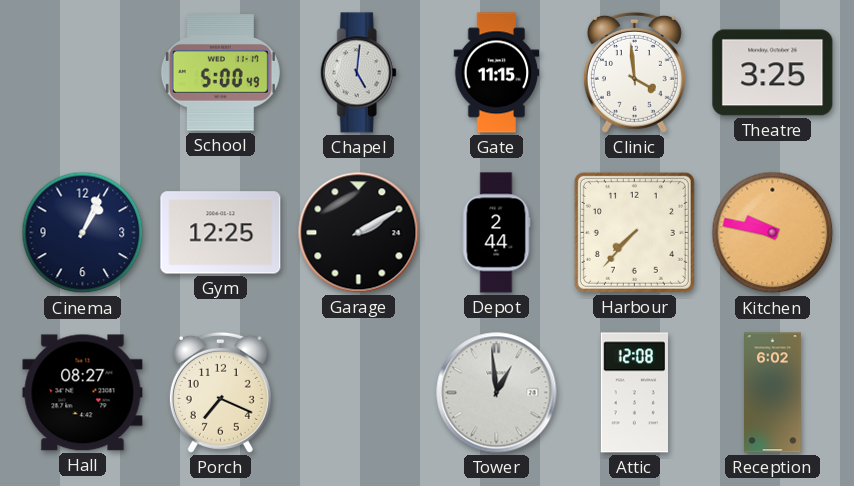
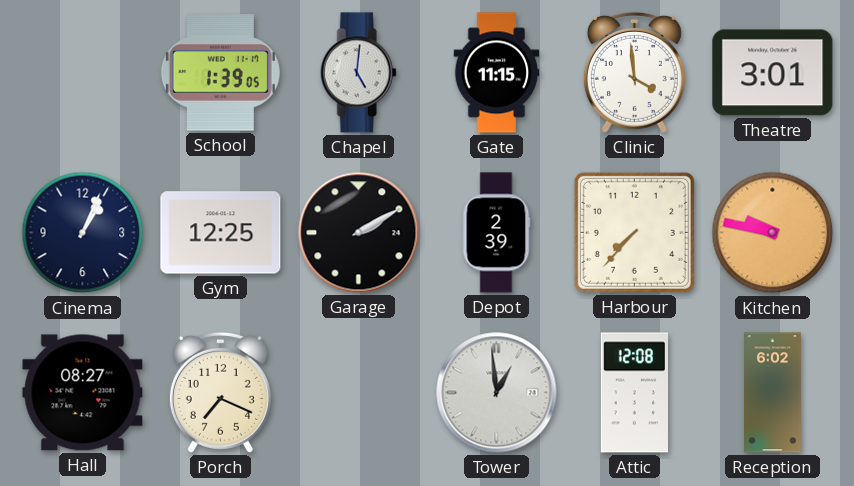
School: 5:00 -> 1:39 (220, 73)
Theatre: 3:25 -> 3:01 (773, 73)
Depot: 2:44 -> 2:39 (496, 233)
